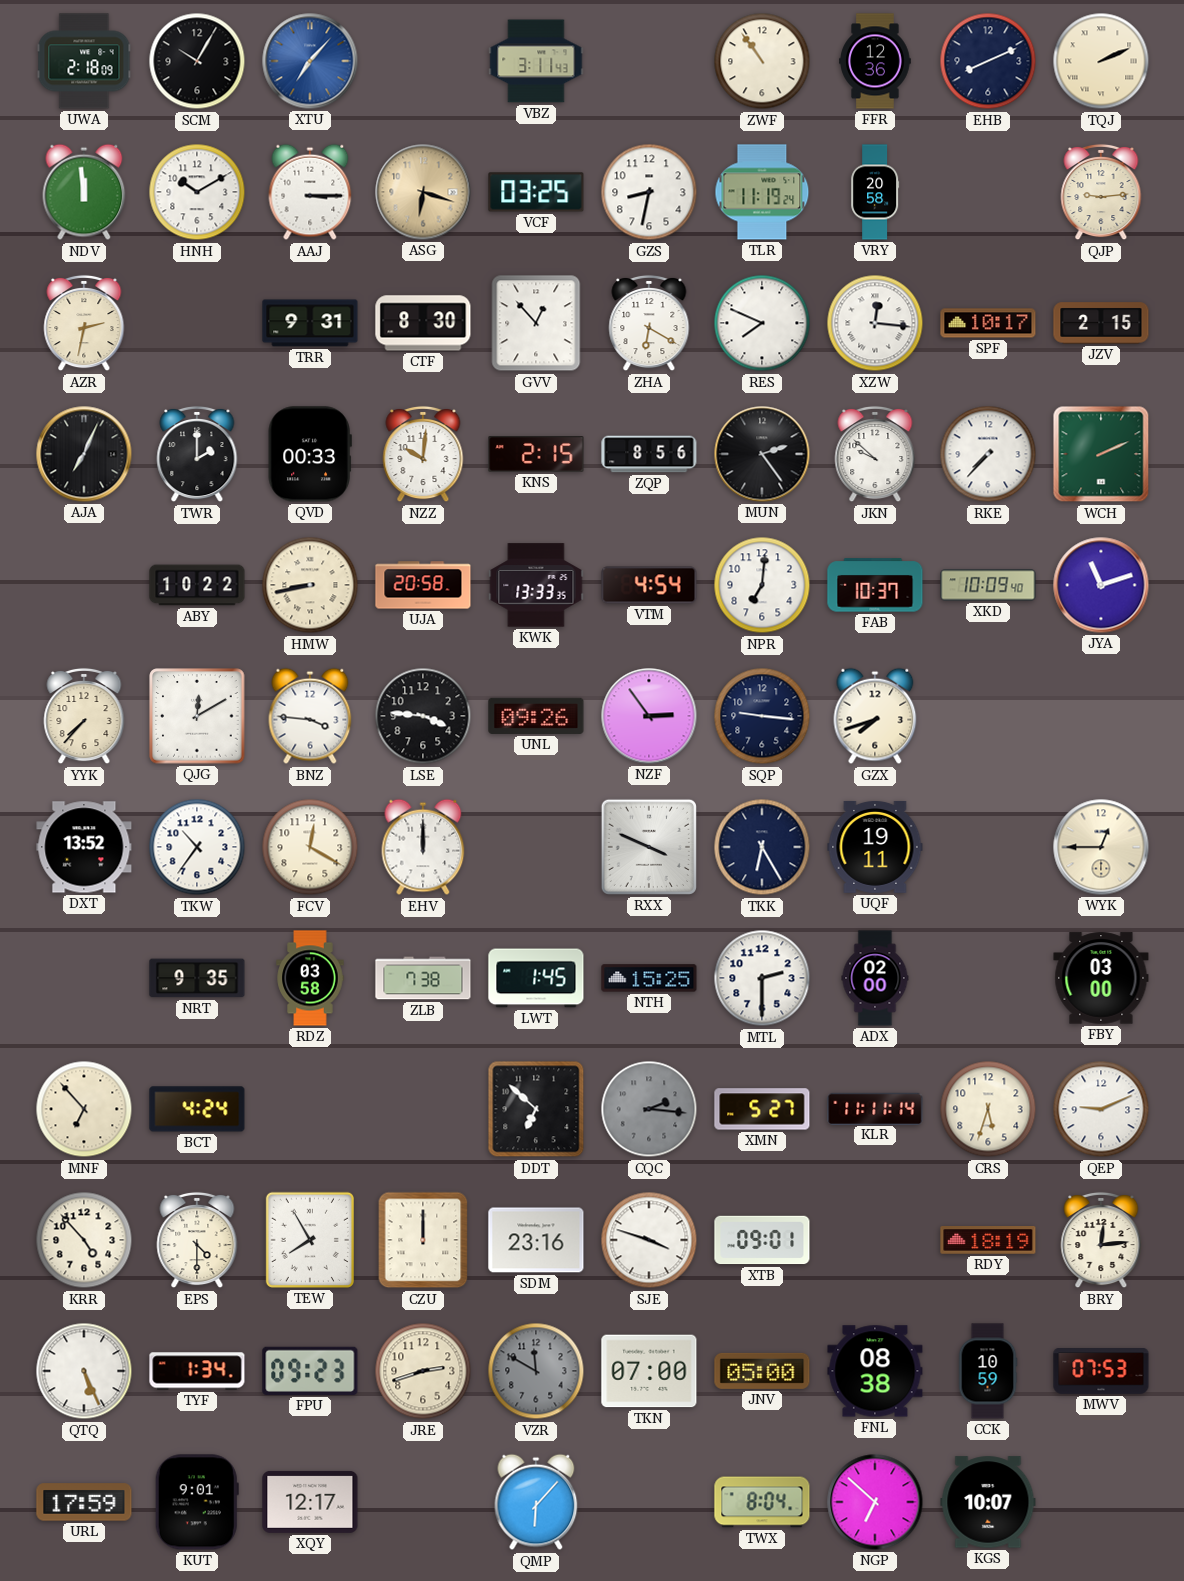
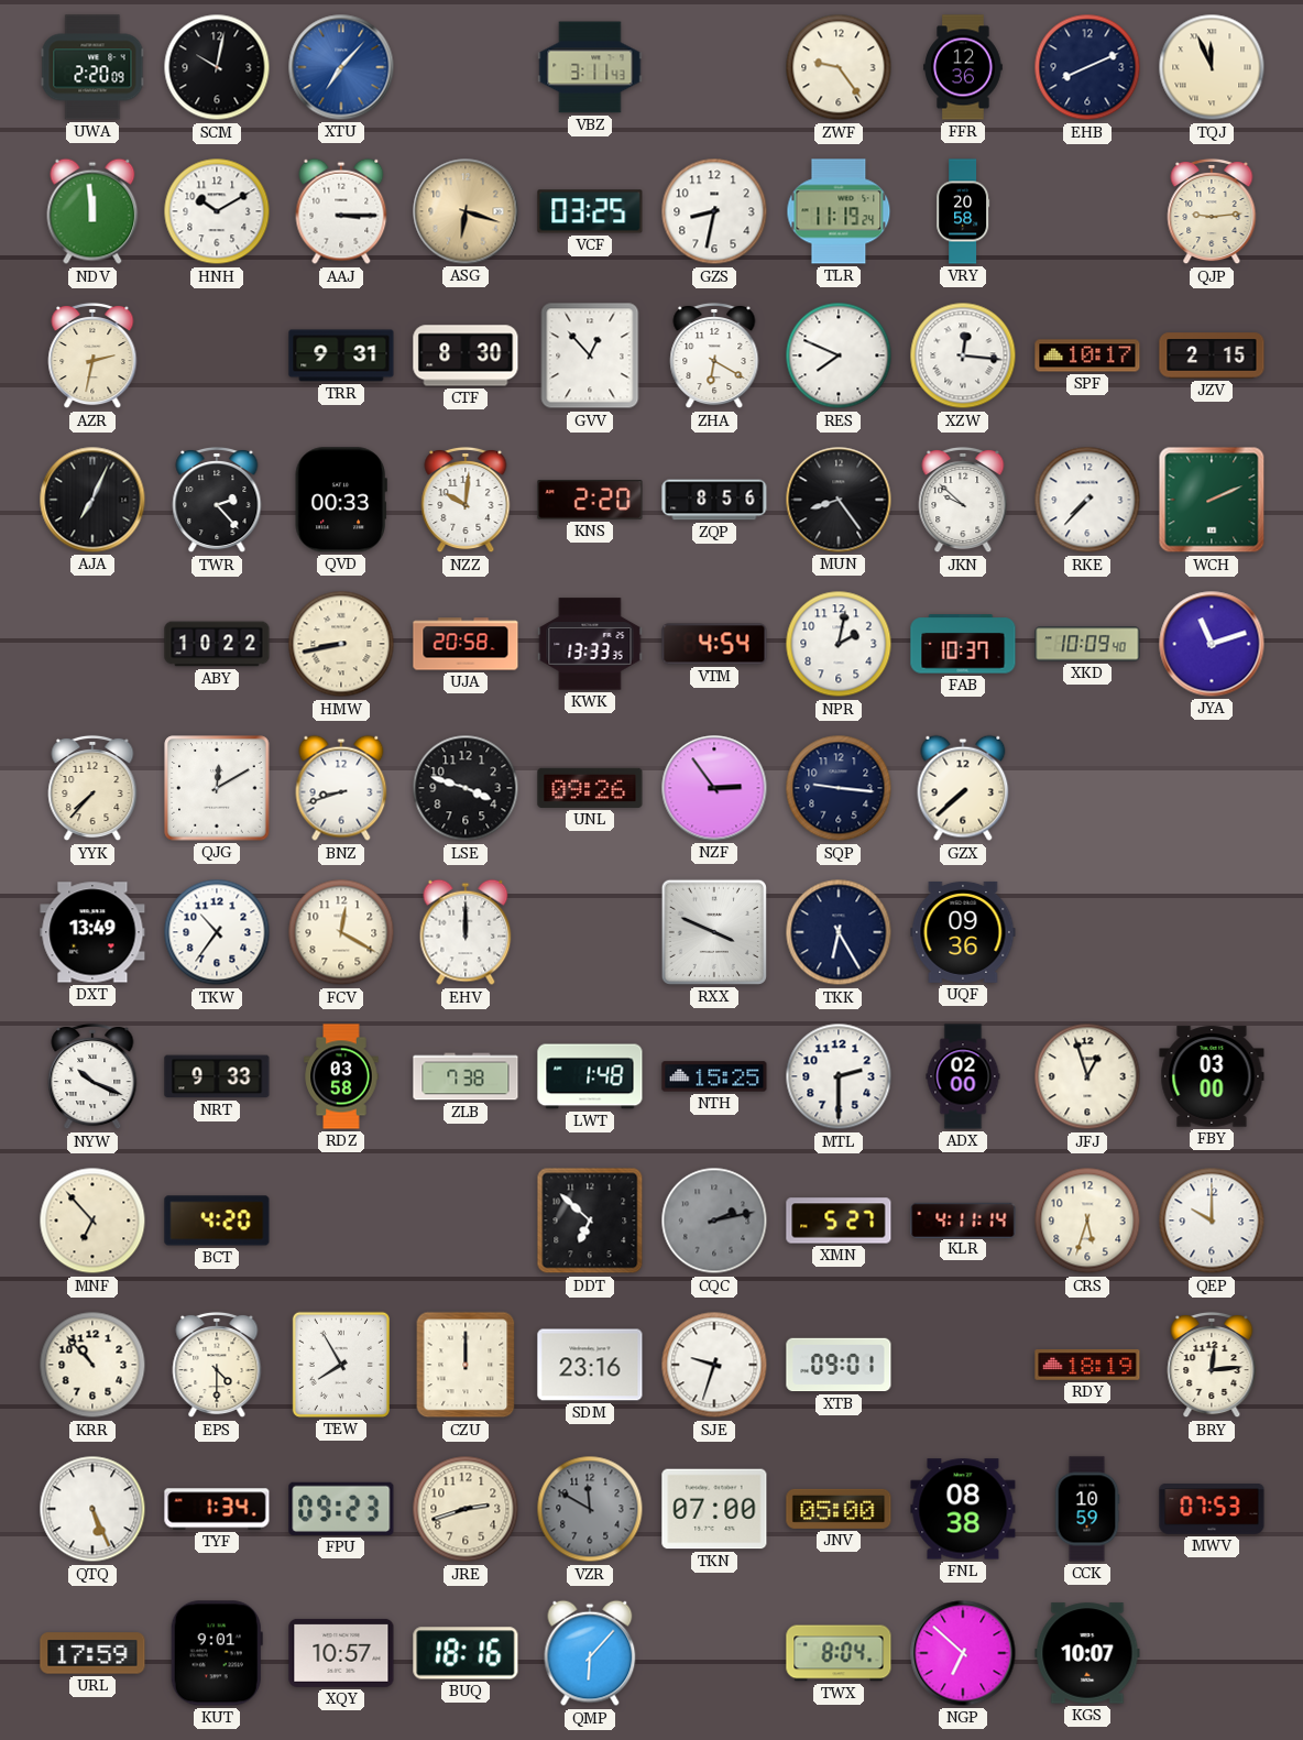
UWA: 2:18 -> 2:20 (92, 67)
SCM: 10:05 -> 10:02 (217, 67)
ZWF: 10:54 -> 9:24 (839, 67)
TQJ: 2:11 -> 11:56 (1212, 67)
TWR: 2:00 -> 2:23 (217, 500)
KNS: 2:15 -> 2:20 (590, 500)
MUN: 2:24 -> 8:24 (839, 500)
NPR: 7:01 -> 2:02 (839, 644)
BNZ: 3:46 -> 8:42 (341, 788)
LSE: 3:46 -> 3:48 (466, 788)
GZX: 7:42 -> 7:38 (963, 788)
DXT: 13:52 -> 13:49 (92, 932)
UQF: 19:11 -> 09:36 (963, 932)
WYK: 12:45 -> none (1101, 847)
NYW: none -> 10:19 (92, 1076)
NRT: 9:35 -> 9:33 (217, 1076)
LWT: 1:45 -> 1:48 (590, 1076)
JFJ: none -> 12:57 (1087, 1076)
BCT: 4:24 -> 4:20 (217, 1221)
CQC: 2:16 -> 2:13 (714, 1221)
KLR: 11:11 -> 4:11 (963, 1219)
QEP: 9:11 -> 10:00 (1212, 1221)
KRR: 4:53 -> 10:53 (92, 1365)
SJE: 3:48 -> 9:33 (714, 1365)
XQY: 12:17 -> 10:57 (341, 1653)
BUQ: none -> 18:16 (466, 1653)
